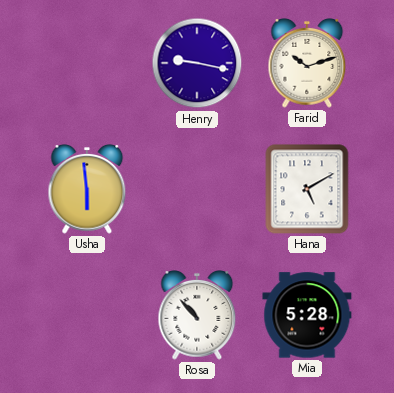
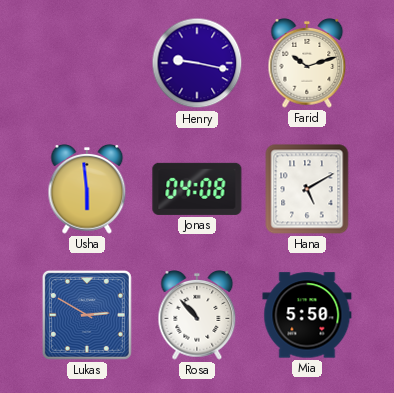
Jonas: none -> 04:08 (197, 189)
Lukas: none -> 2:50 (87, 315)
Mia: 5:28 -> 5:50 (307, 315)
